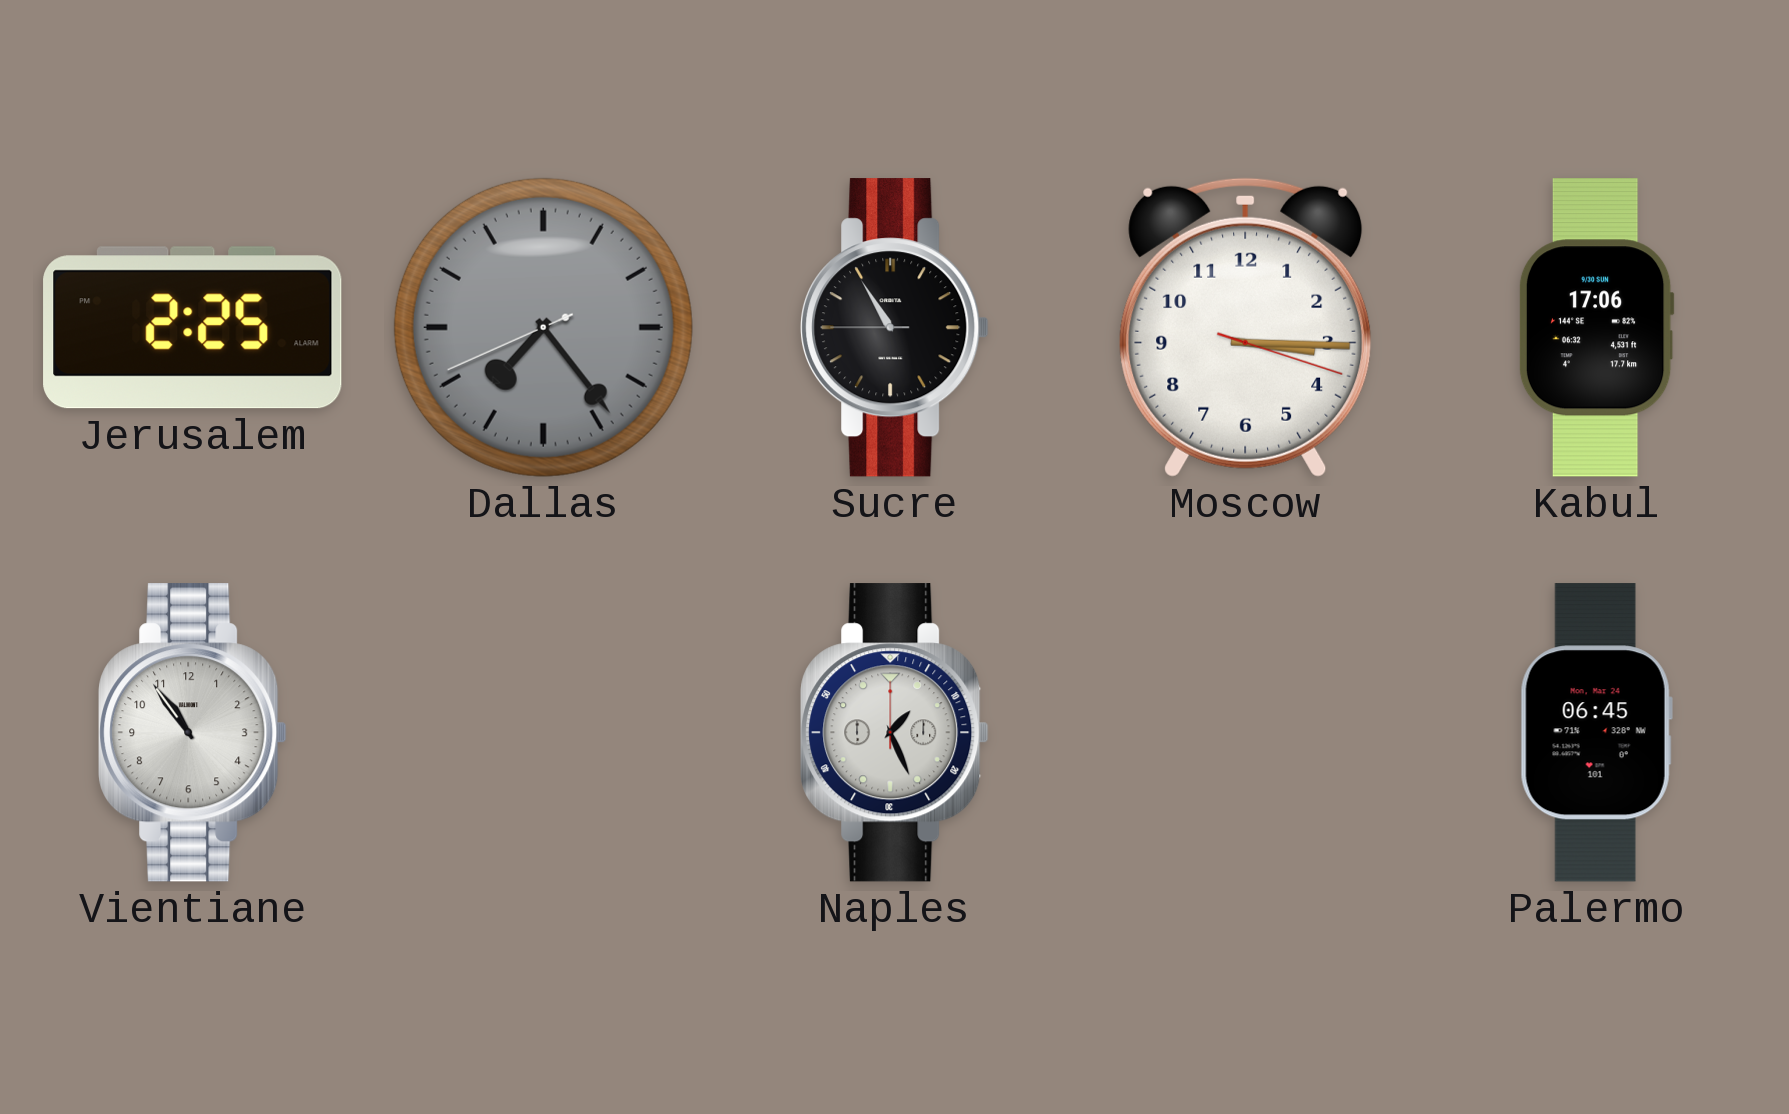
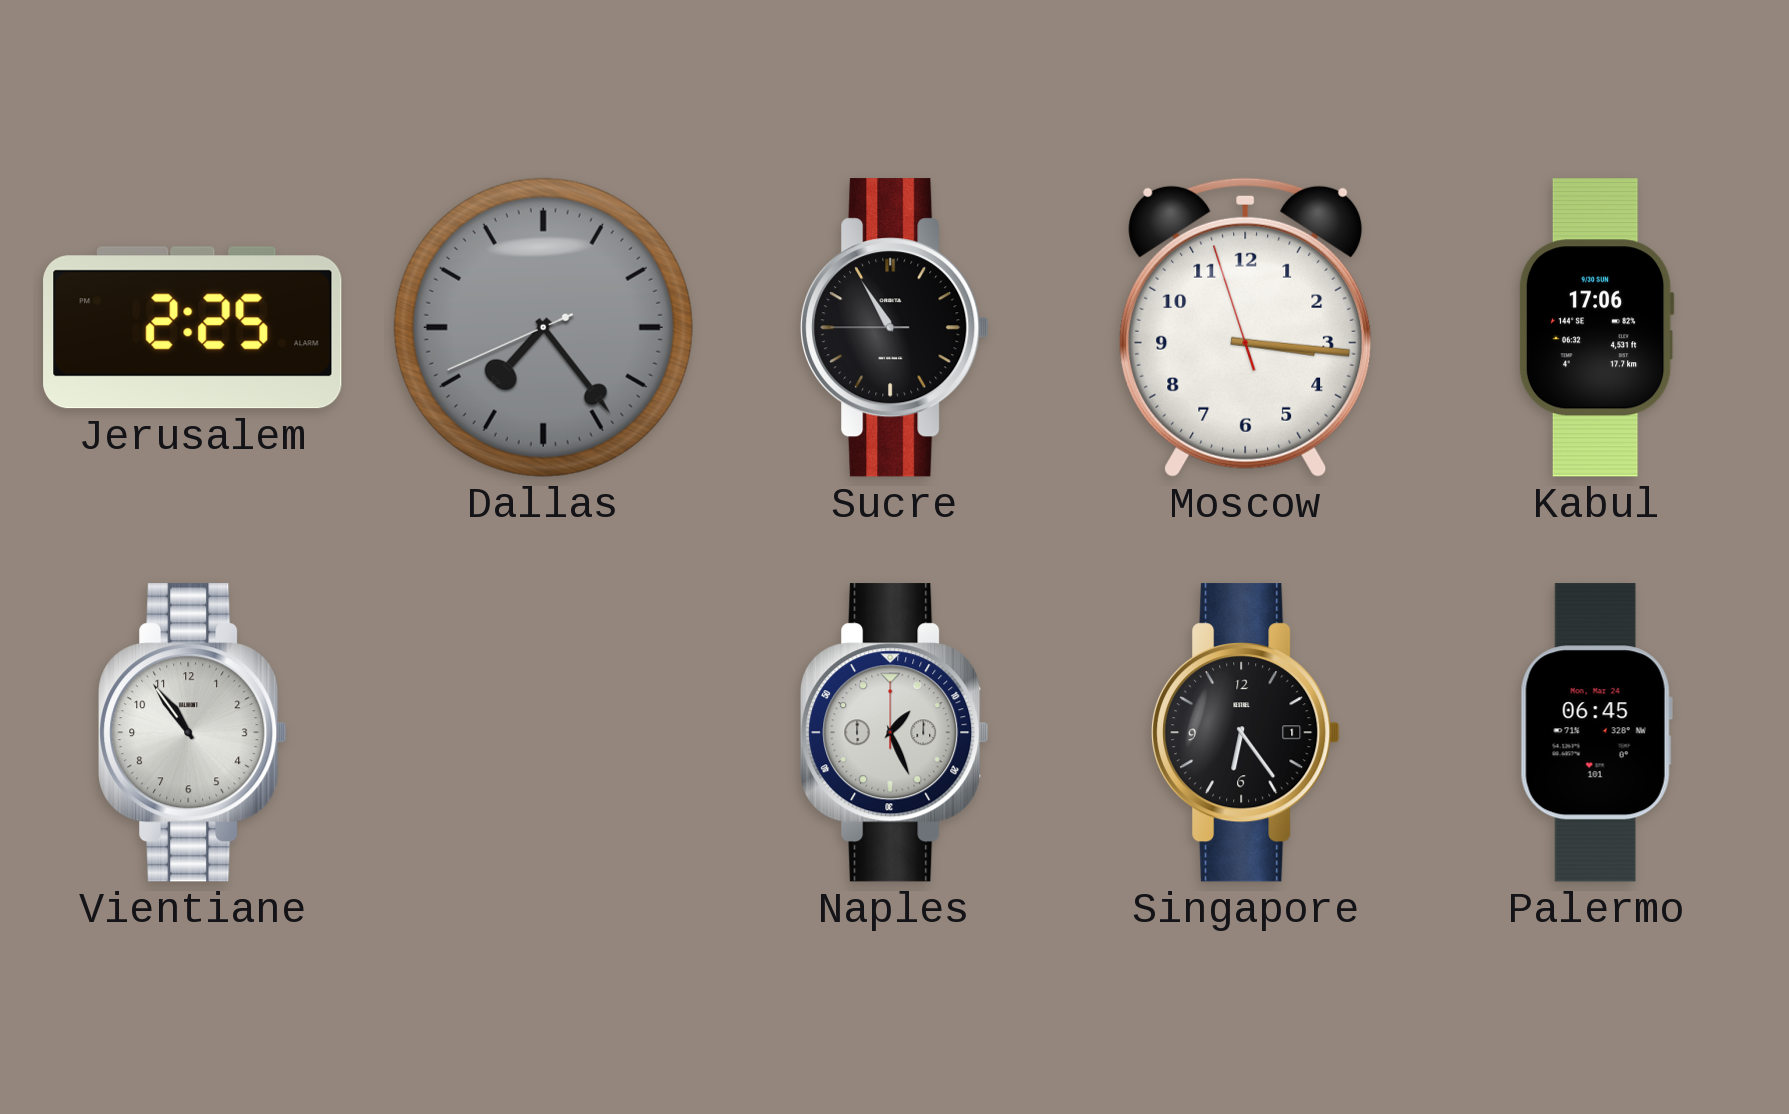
Moscow: 3:15:18 -> 3:15:57 (1246, 327)
Singapore: none -> 6:24 (1246, 733)
